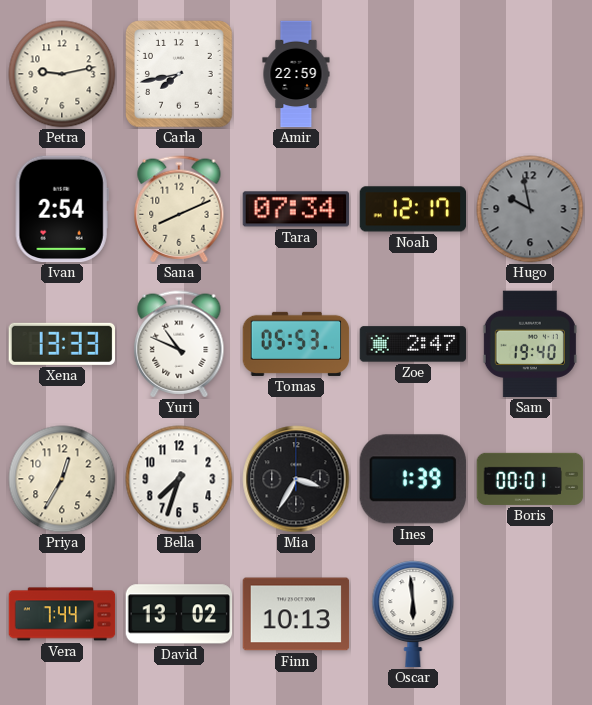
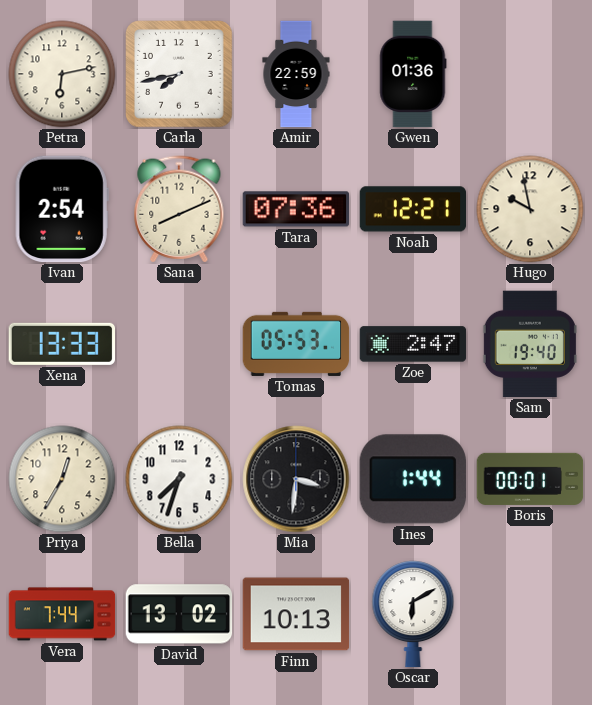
Petra: 9:13 -> 6:13 (62, 74)
Gwen: none -> 01:36 (413, 74)
Tara: 07:34 -> 07:36 (296, 209)
Noah: 12:17 -> 12:21 (413, 209)
Hugo dial: grey -> cream (530, 209)
Yuri: 10:49 -> none (179, 344)
Mia: 3:35 -> 3:31 (296, 479)
Ines: 1:39 -> 1:44 (413, 479)
Oscar: 5:59 -> 6:10 (413, 614)
